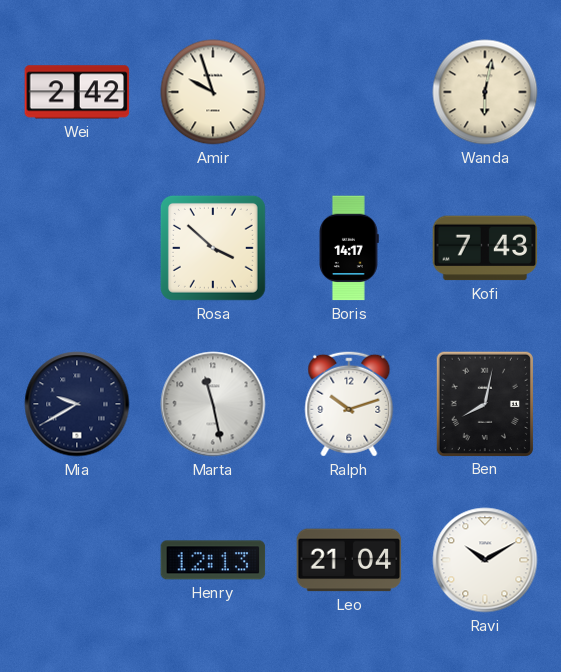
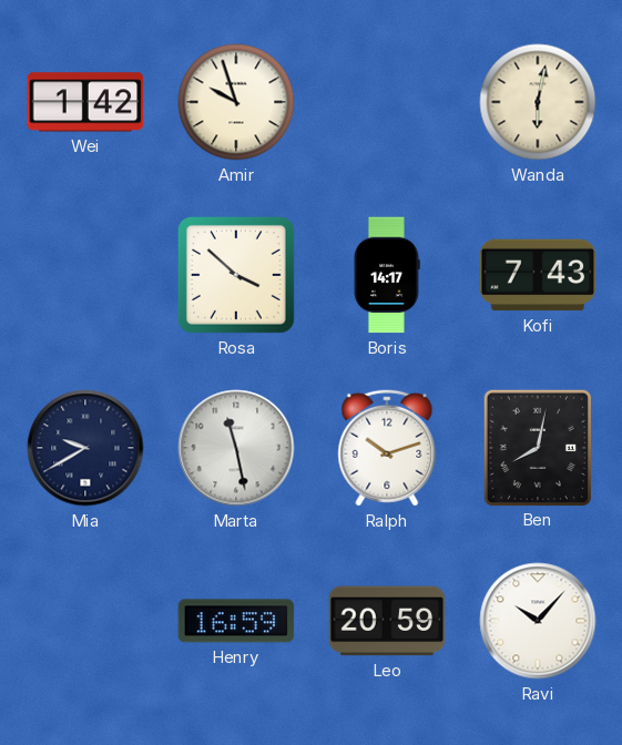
Wei: 2:42 -> 1:42 (85, 102)
Henry: 12:13 -> 16:59 (236, 621)
Leo: 21:04 -> 20:59 (387, 621)
Ravi: 10:10 -> 10:07 (538, 621)
